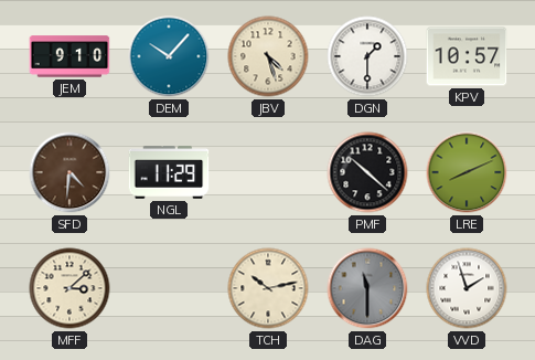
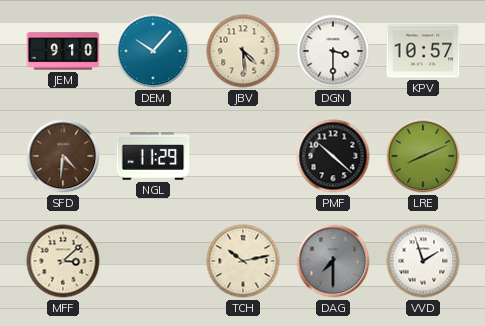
JBV: 4:27 -> 4:29 (243, 51)
DGN: 1:30 -> 3:30 (333, 51)
DAG: 11:30 -> 7:30 (333, 261)
